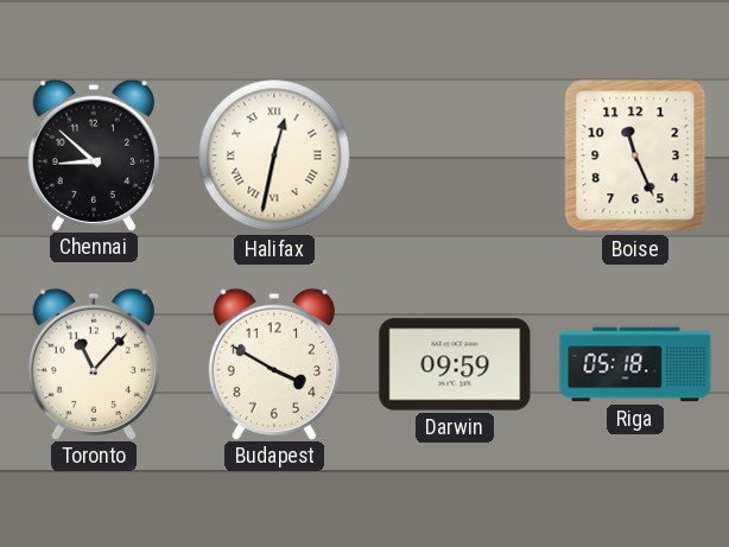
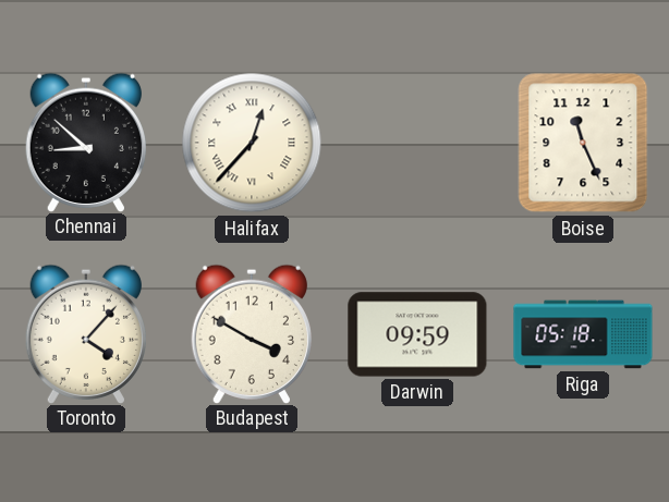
Halifax: 12:32 -> 12:37 (252, 143)
Toronto: 11:07 -> 4:07 (85, 333)
